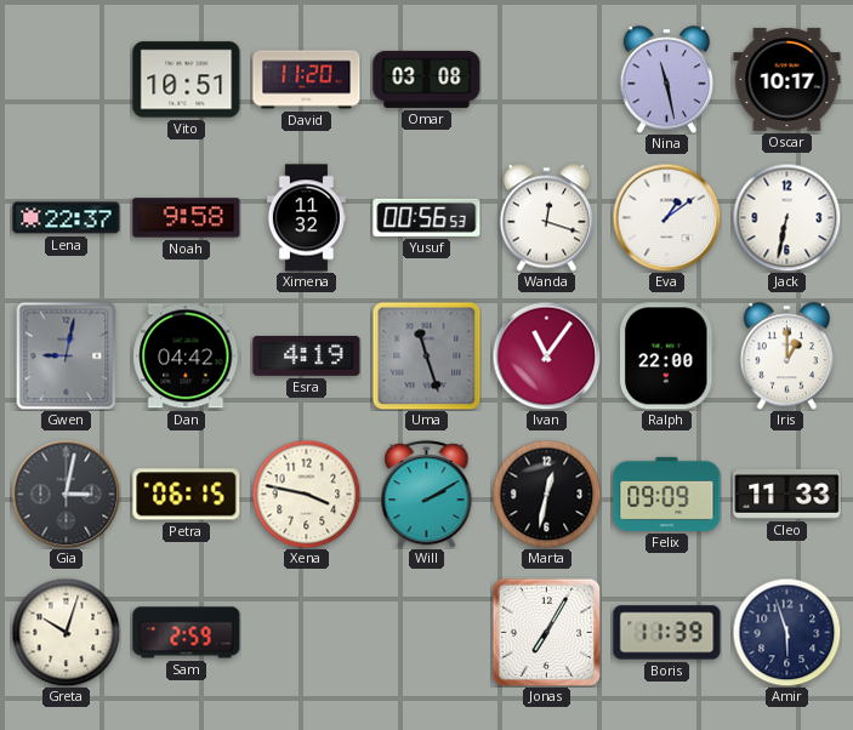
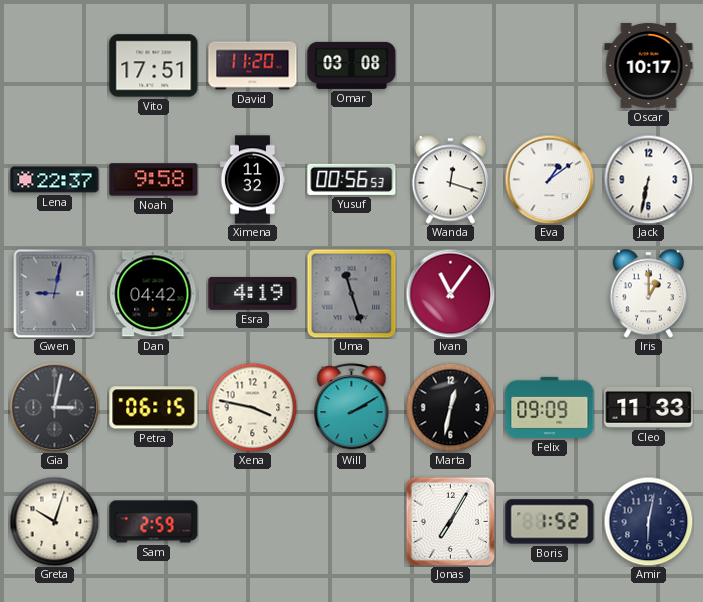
Vito: 10:51 -> 17:51 (154, 66)
Nina: 11:28 -> none (667, 80)
Ralph: 22:00 -> none (667, 357)
Boris: 11:39 -> 1:52 (550, 522)
Amir: 5:57 -> 6:02 (648, 521)
